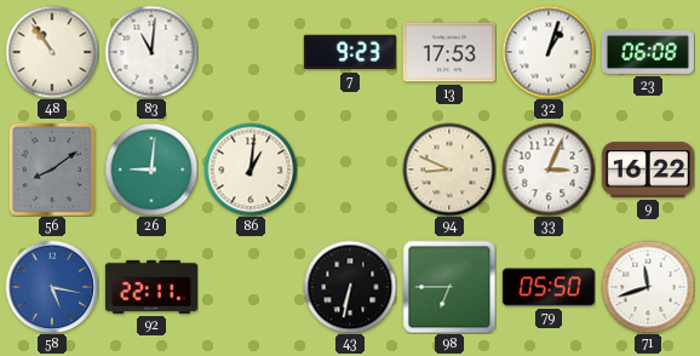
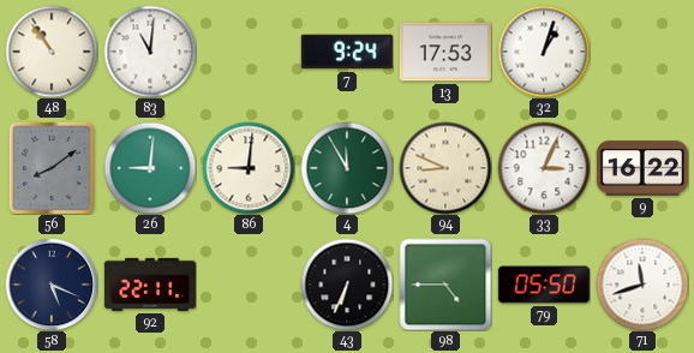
7: 9:23 -> 9:24 (347, 52)
23: 06:08 -> none (648, 52)
86: 1:01 -> 9:01 (249, 168)
4: none -> 11:55 (347, 168)
58: 5:17 -> 5:19 (52, 285)
58 dial: blue -> navy (52, 285)
43: 6:32 -> 6:34 (347, 285)
98: 6:45 -> 4:45 (445, 285)
